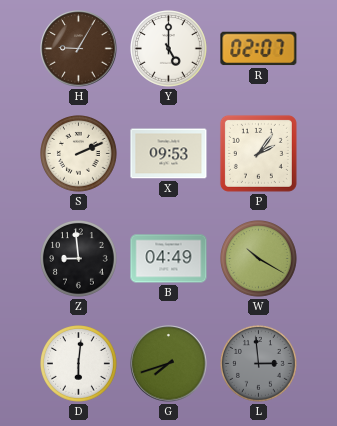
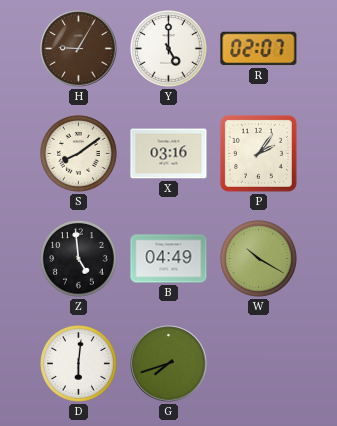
S: 2:11 -> 8:09 (79, 154)
X: 09:53 -> 03:16 (169, 154)
Z: 8:59 -> 4:59 (79, 259)
L: 2:59 -> none (259, 364)
